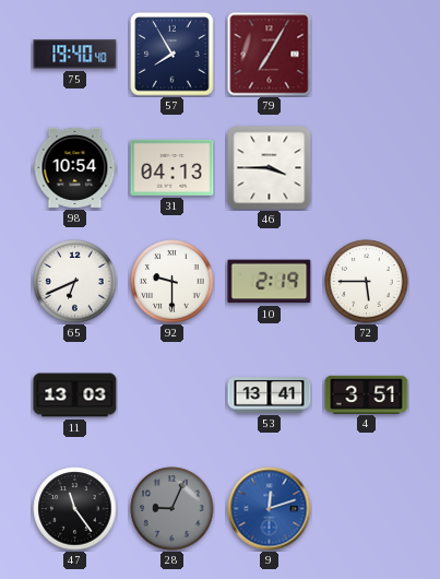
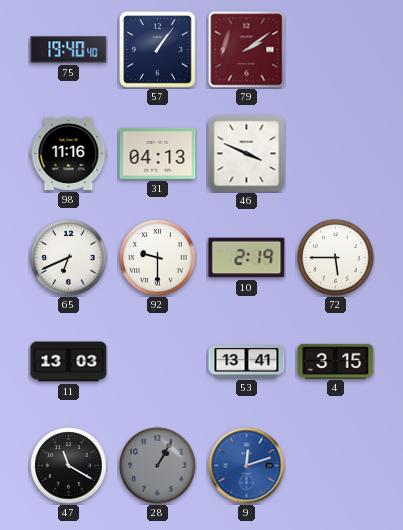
57: 7:55 -> 1:06 (158, 50)
79: 7:05 -> 2:09 (247, 50)
98: 10:54 -> 11:16 (69, 153)
46: 3:45 -> 3:49 (247, 154)
4: 3:51 -> 3:15 (336, 361)
47: 11:24 -> 11:20 (69, 466)
28: 9:04 -> 1:05 (158, 466)
